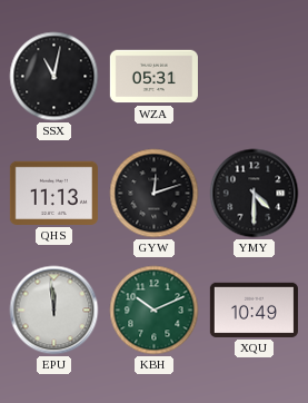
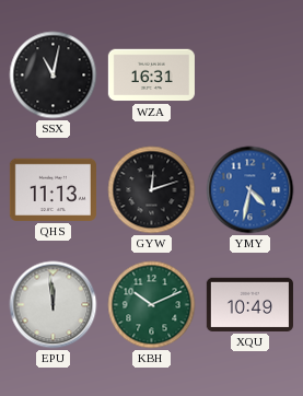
WZA: 05:31 -> 16:31 (151, 75)
YMY: 4:30 -> 4:32 (250, 190)
YMY dial: black -> blue (250, 190)
